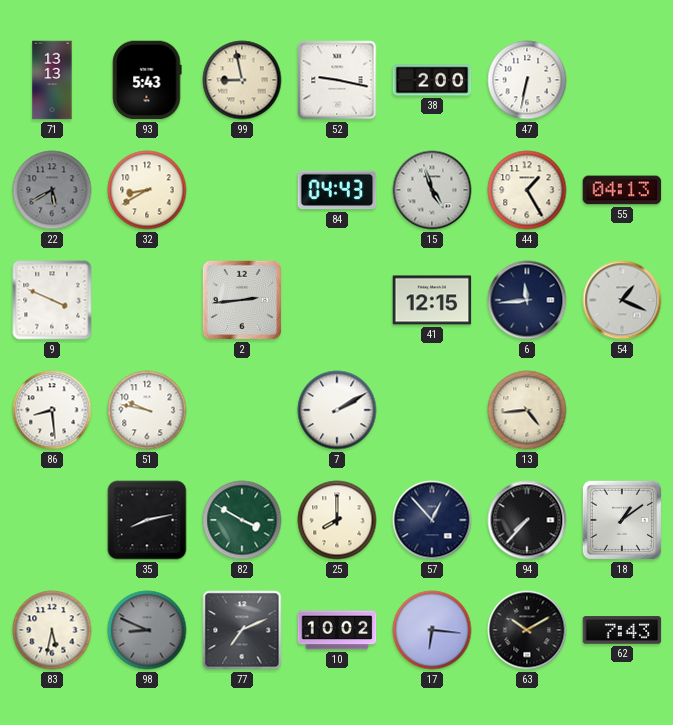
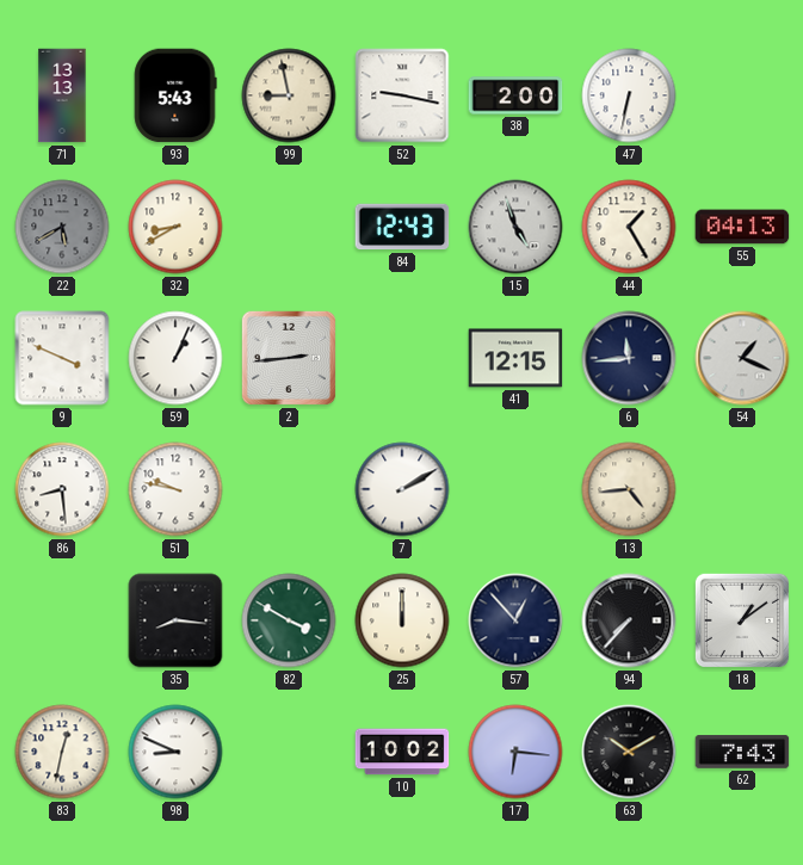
84: 04:43 -> 12:43 (402, 227)
59: none -> 1:04 (175, 358)
35: 8:13 -> 8:16 (175, 620)
25: 8:00 -> 12:00 (402, 620)
83: 5:32 -> 12:32 (62, 752)
98 dial: grey -> white (175, 752)
77: 7:11 -> none (242, 630)
